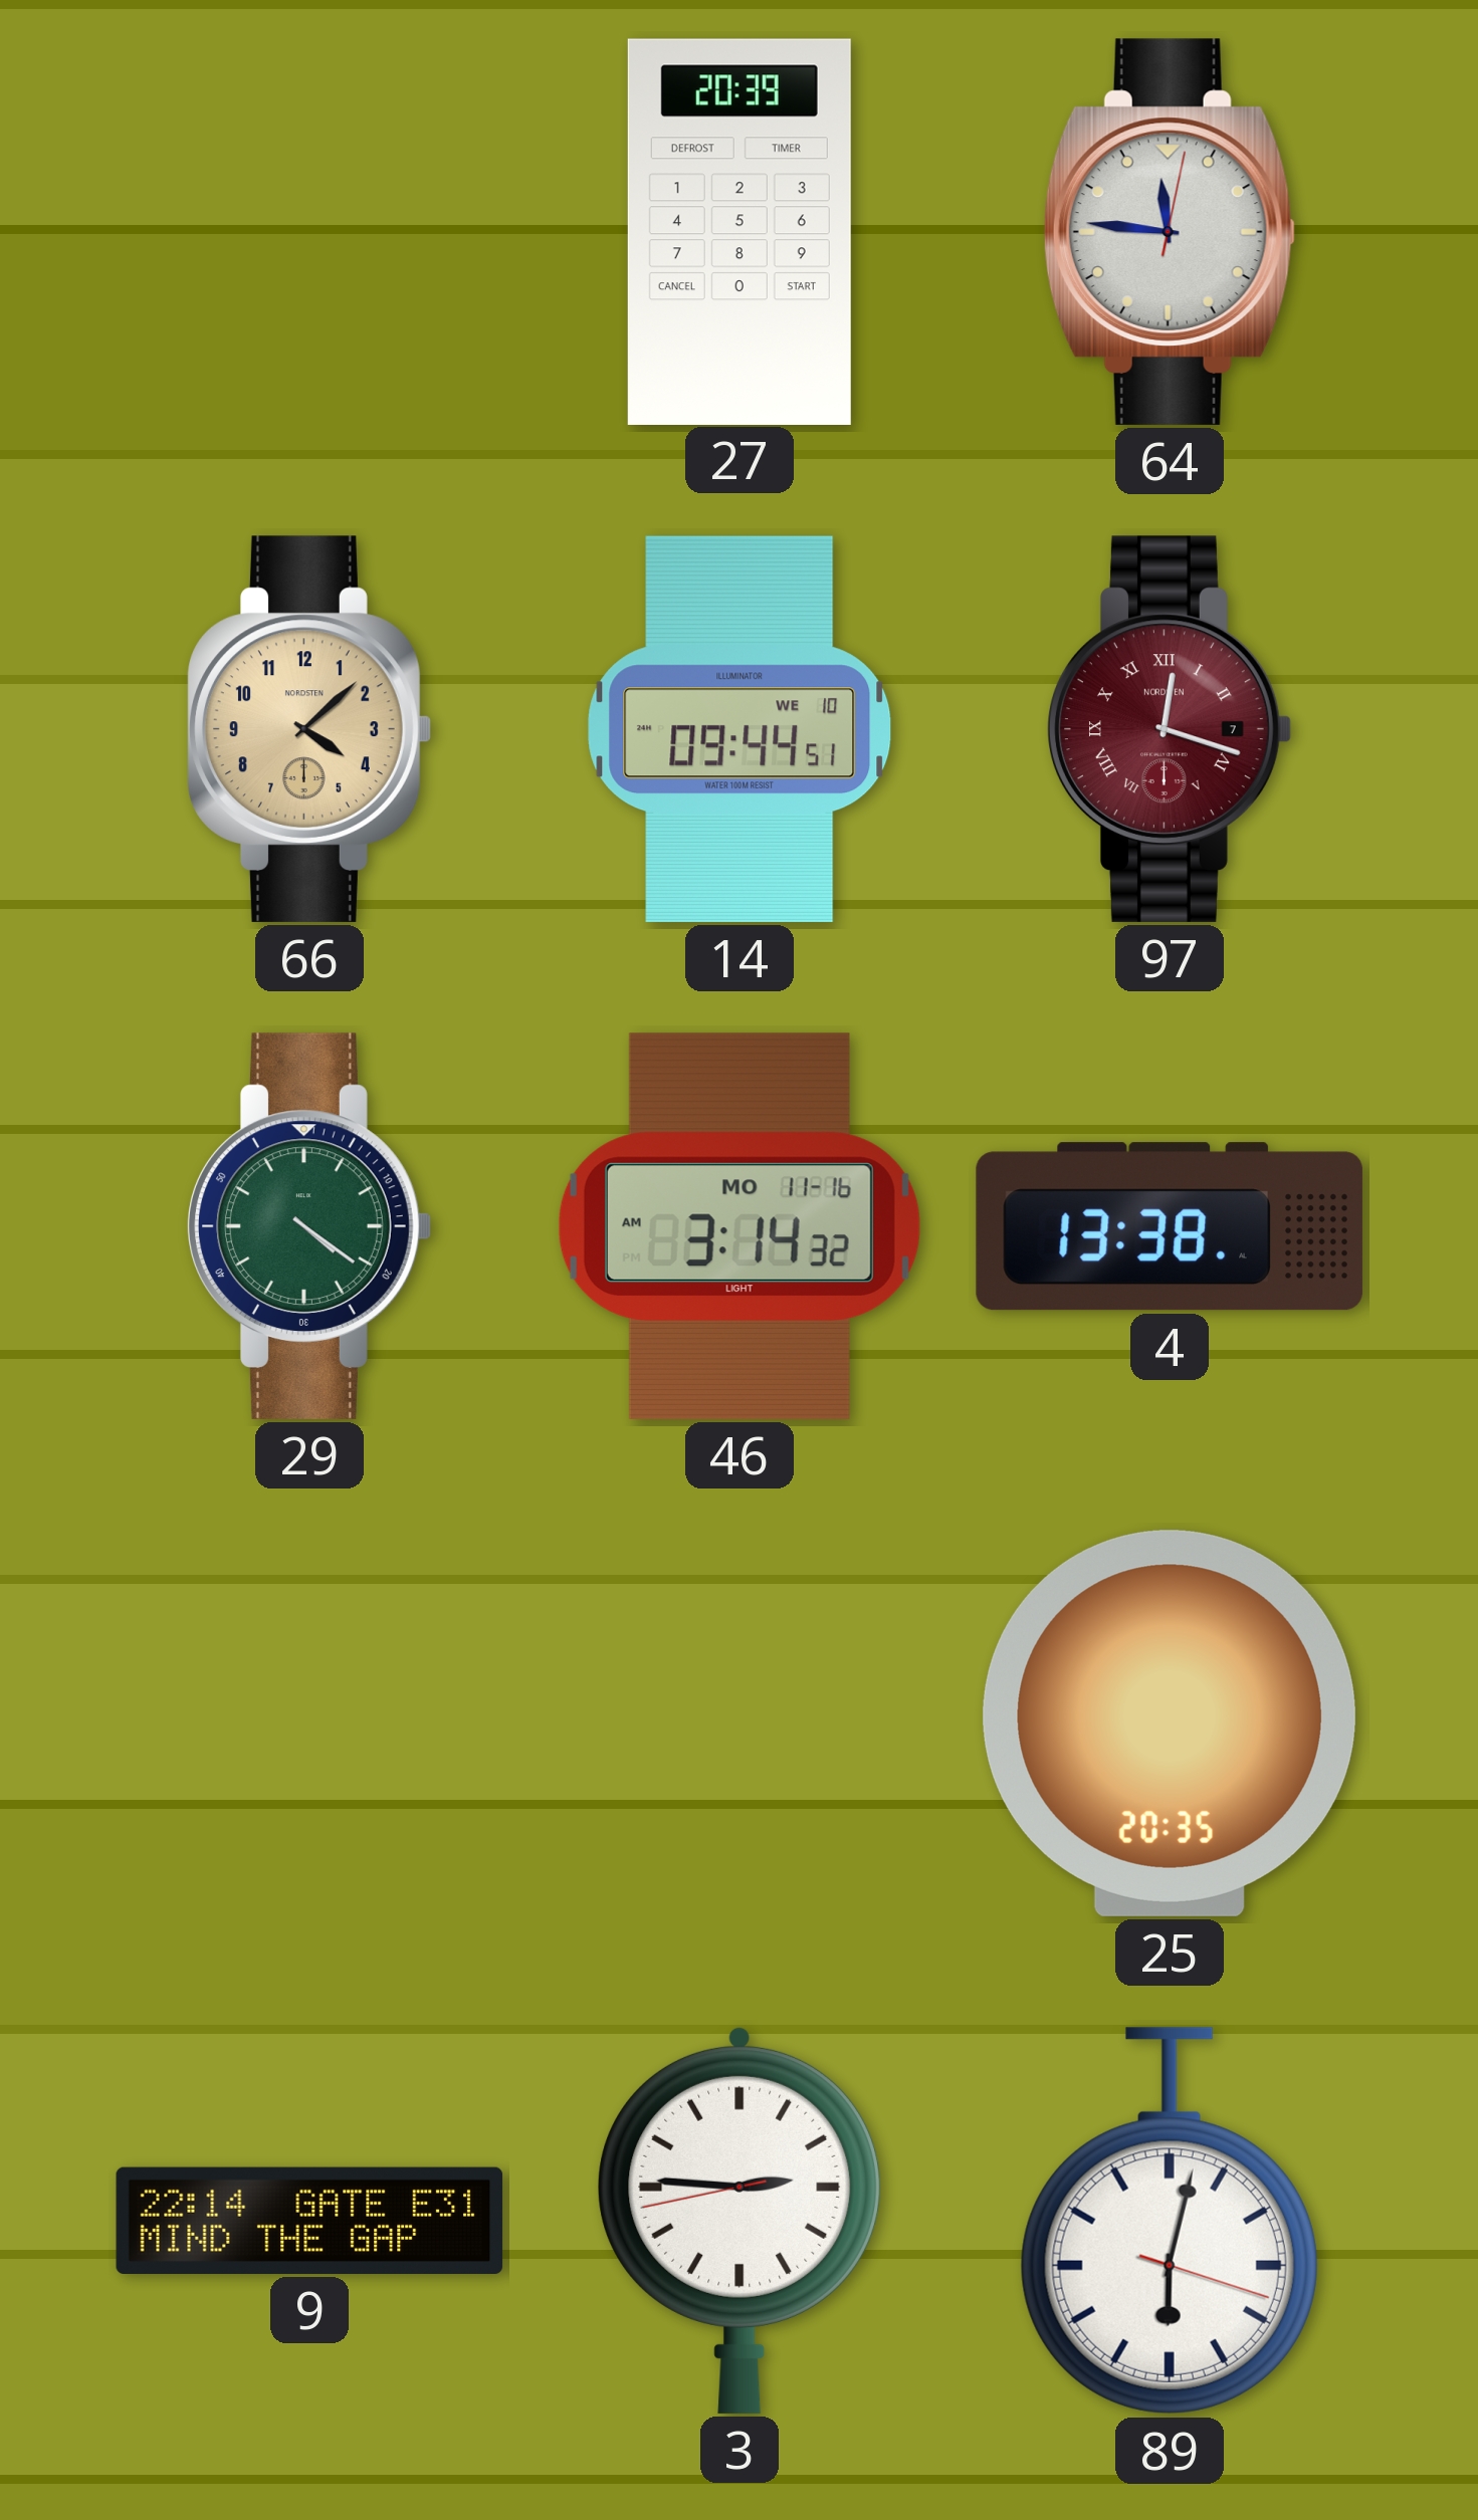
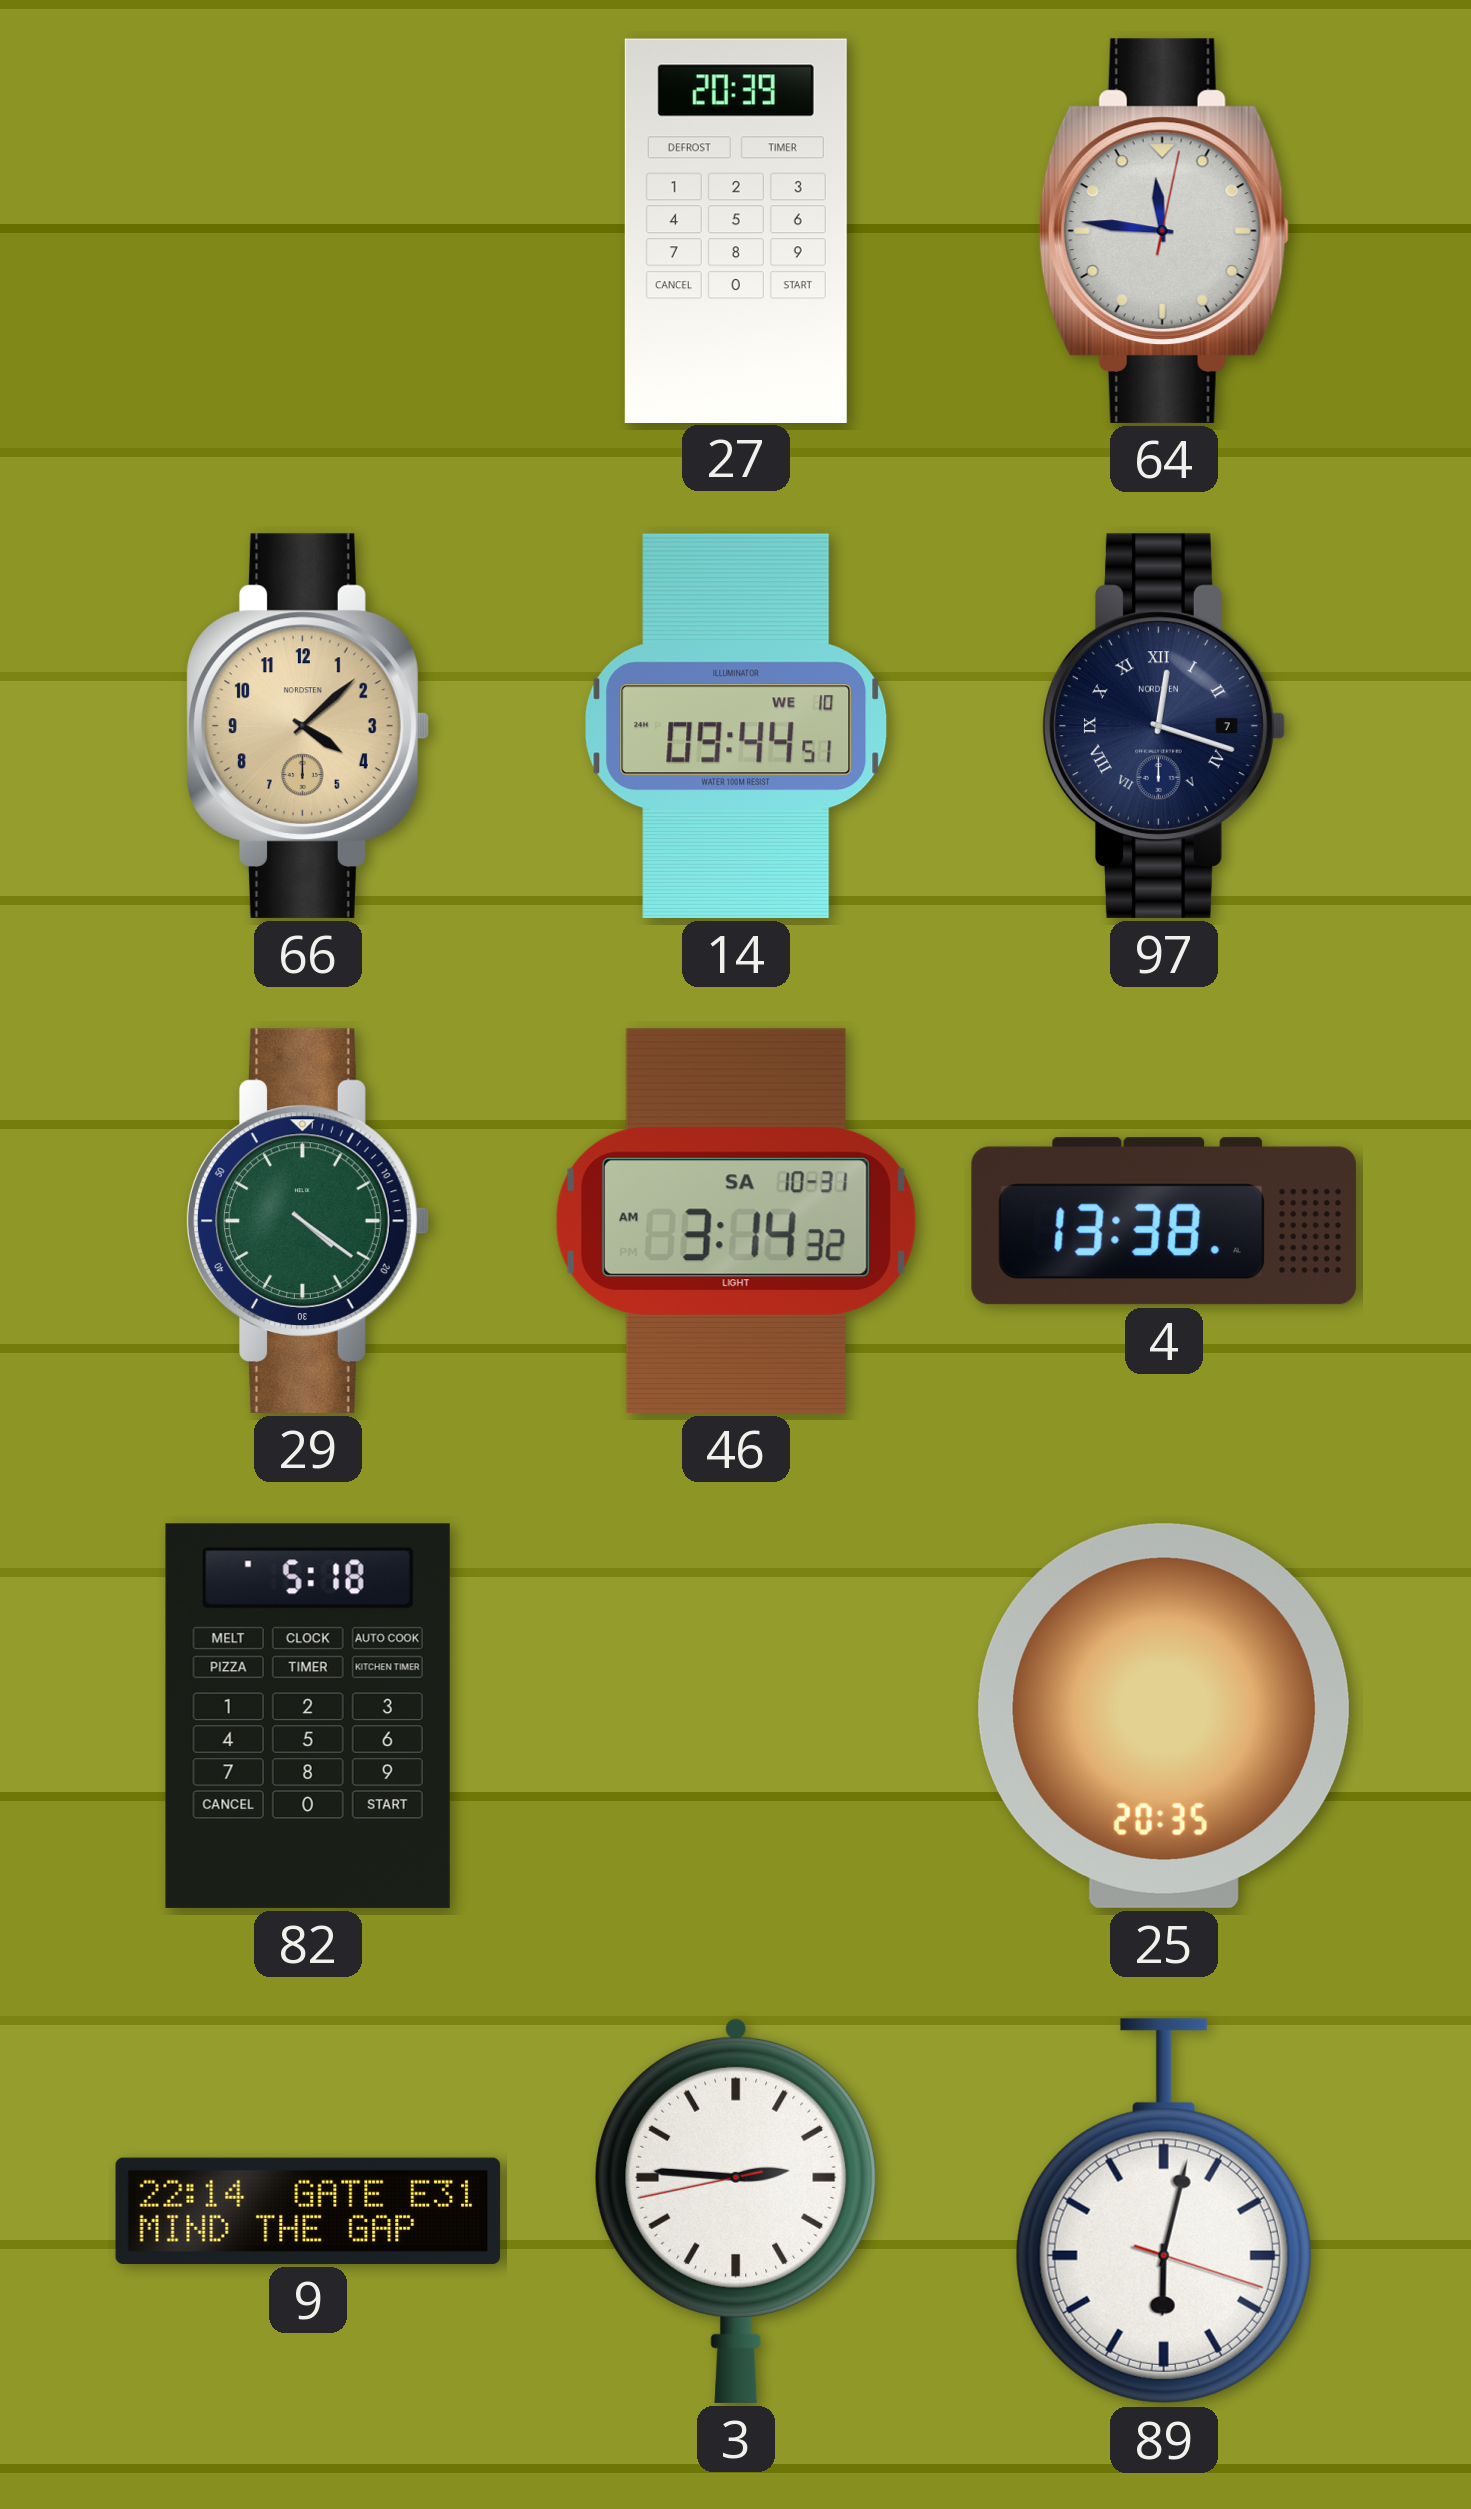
97 dial: burgundy -> navy (1164, 726)
46 date: MO 11-16 -> SA 10-31 (736, 1221)
82: none -> 5:18 (308, 1716)
